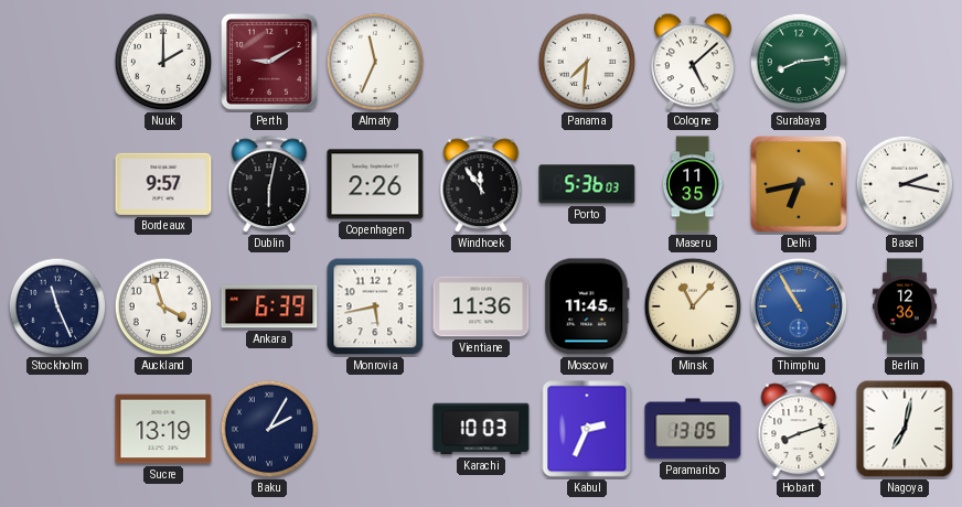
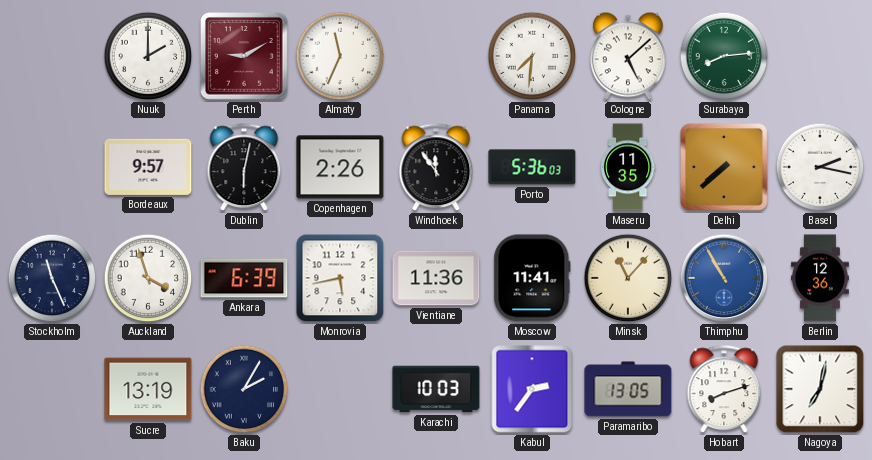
Delhi: 6:43 -> 7:38 (725, 168)
Moscow: 11:45 -> 11:41 (532, 278)
Kabul: 2:34 -> 2:36 (532, 389)
